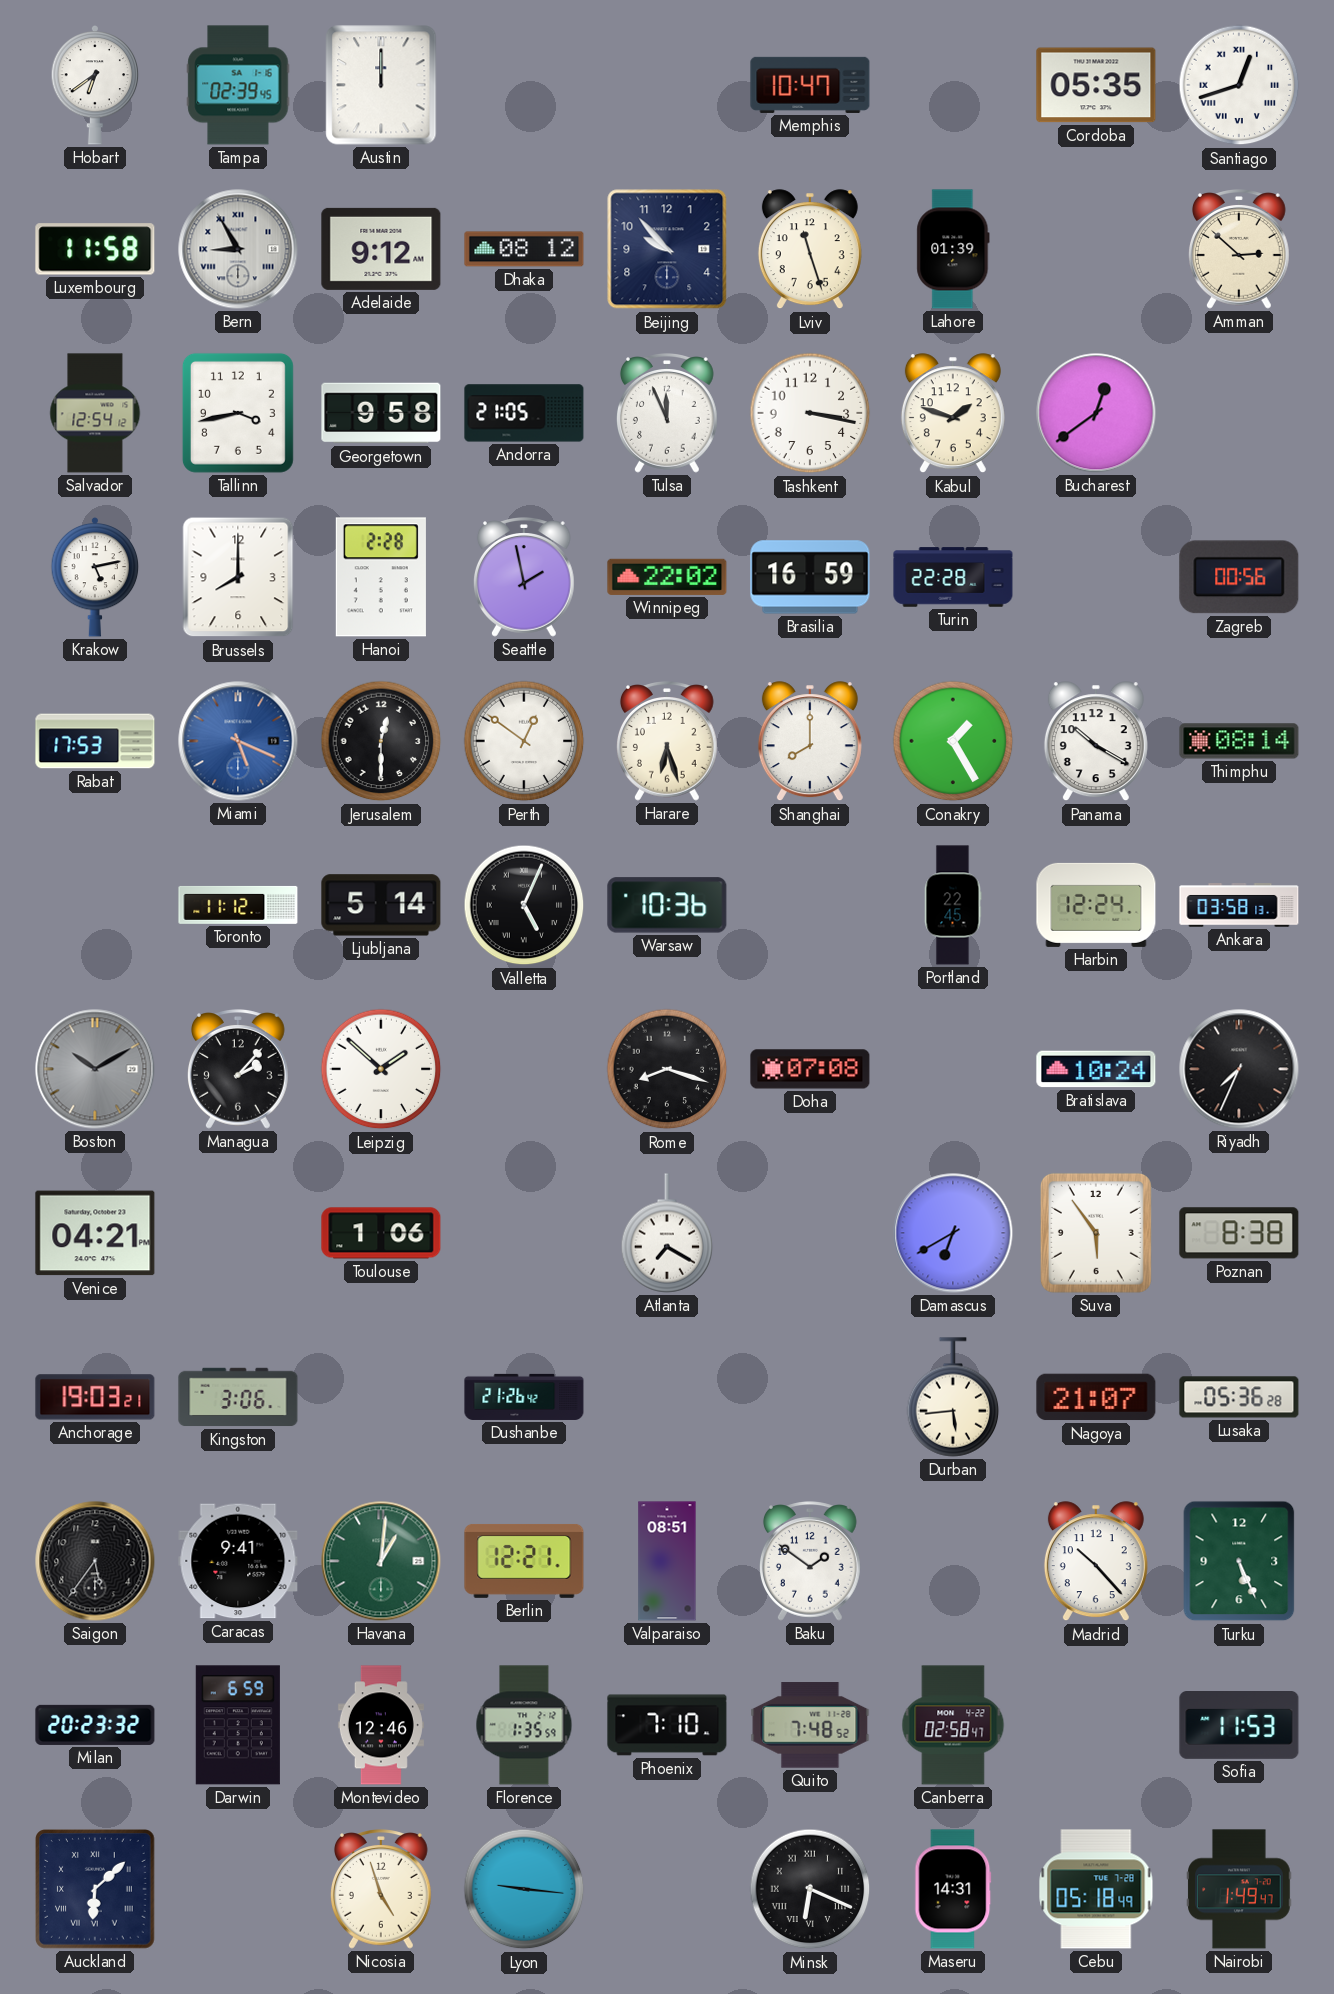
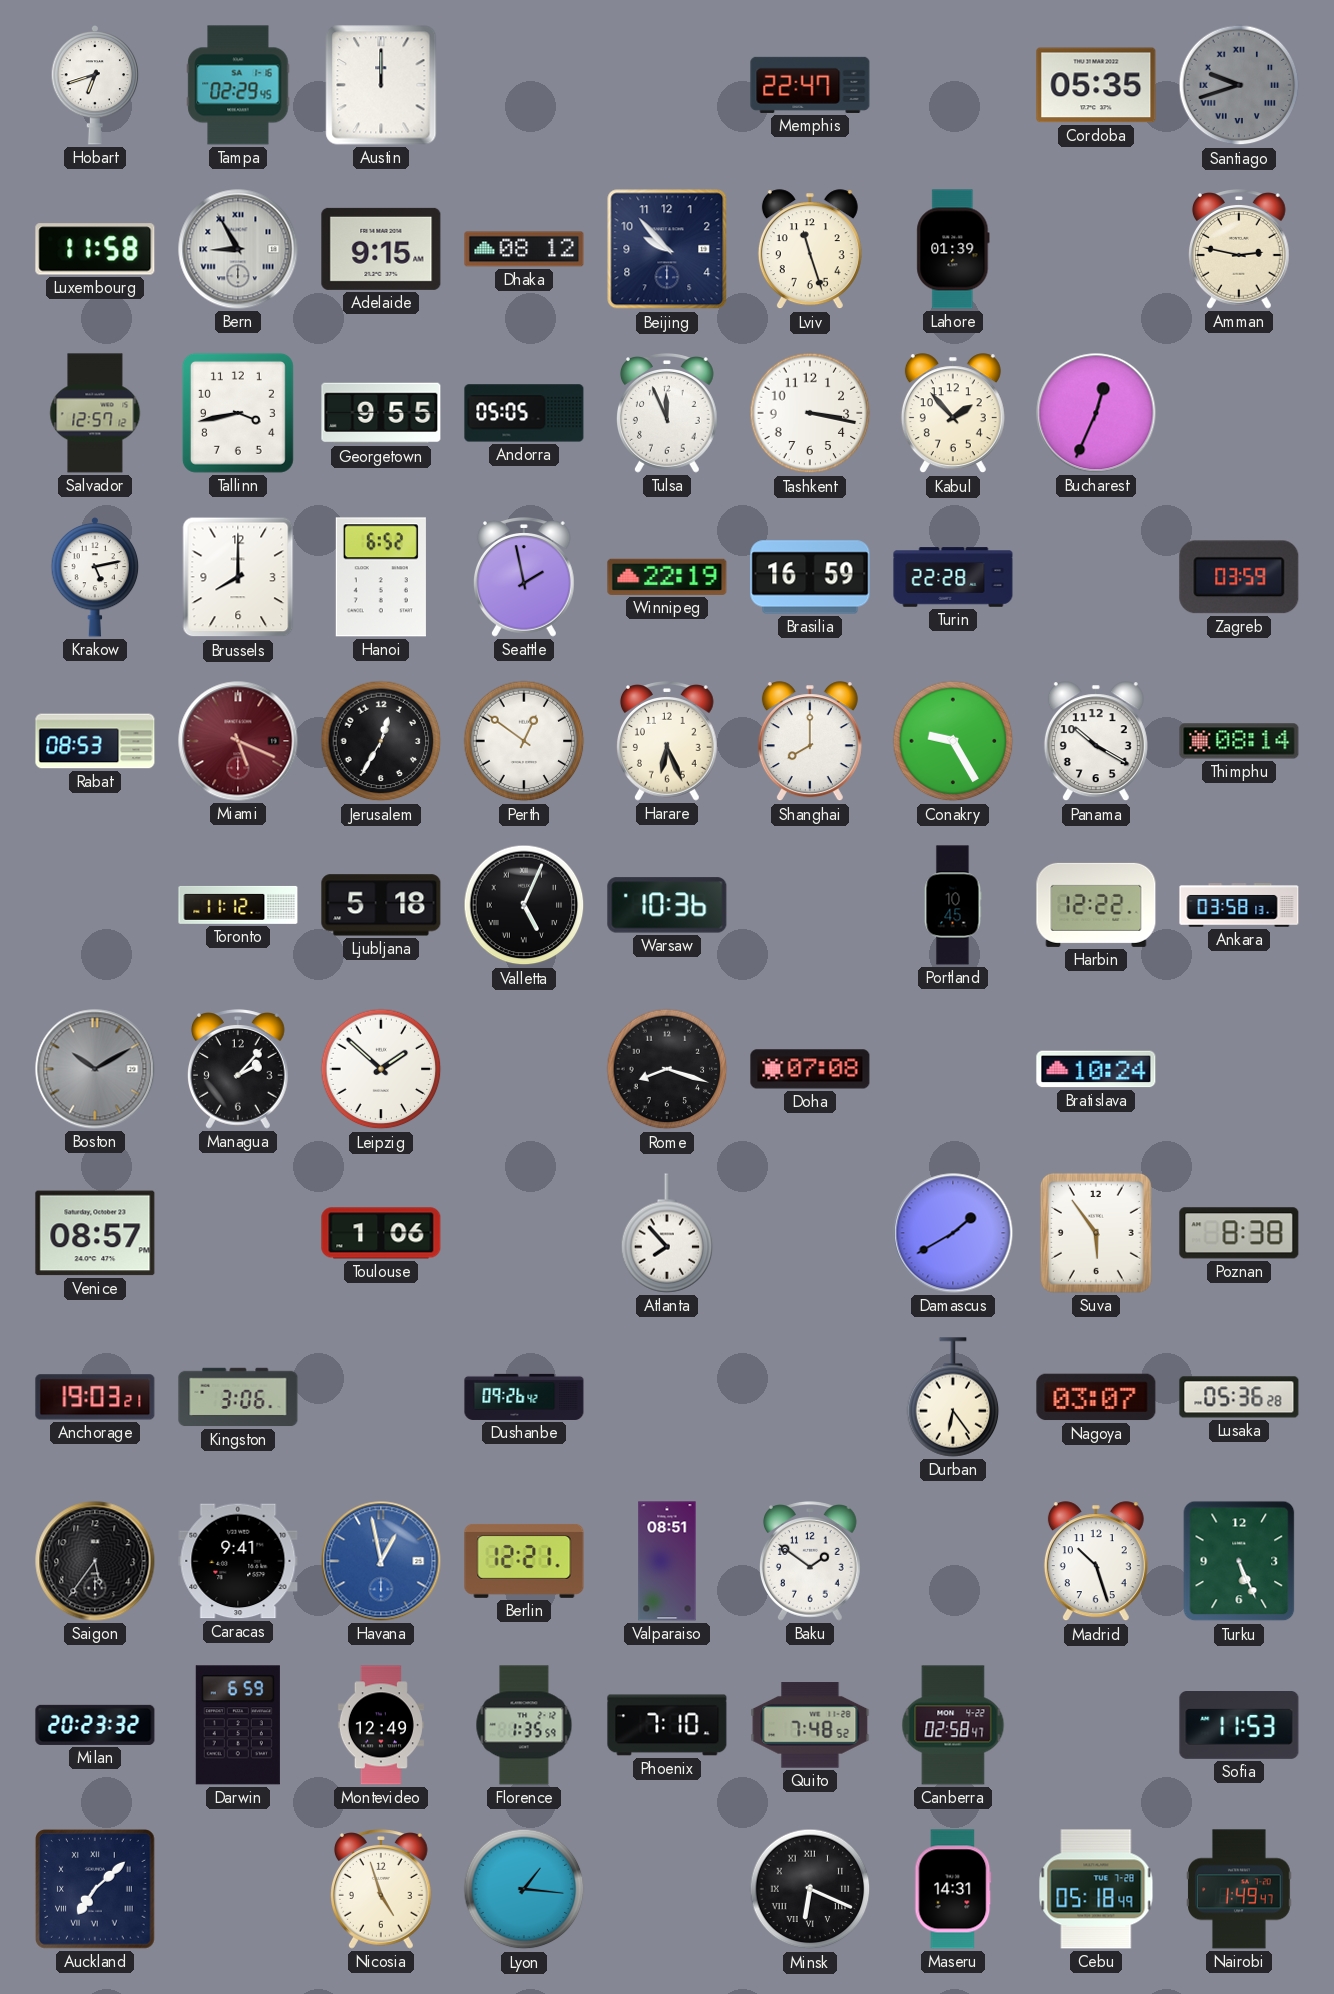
Hobart: 6:39 -> 6:42 (95, 85)
Tampa: 02:39 -> 02:29 (238, 85)
Memphis: 10:47 -> 22:47 (810, 85)
Santiago: 12:42 -> 9:42 (1239, 85)
Santiago dial: white -> grey (1239, 85)
Adelaide: 9:12 -> 9:15 (381, 249)
Amman: 2:52 -> 2:47 (1239, 249)
Salvador: 12:54 -> 12:57 (95, 413)
Georgetown: 9:58 -> 9:55 (381, 413)
Andorra: 21:05 -> 05:05 (524, 413)
Kabul: 1:48 -> 1:53 (953, 414)
Bucharest: 12:39 -> 12:34 (1096, 413)
Hanoi: 2:28 -> 6:52 (381, 577)
Winnipeg: 22:02 -> 22:19 (667, 577)
Zagreb: 00:56 -> 03:59 (1239, 577)
Rabat: 17:53 -> 08:53 (95, 741)
Miami dial: blue -> burgundy (238, 741)
Jerusalem: 12:30 -> 12:35 (381, 741)
Harare: 6:27 -> 6:26 (667, 741)
Conakry: 1:25 -> 9:25 (953, 741)
Ljubljana: 5:14 -> 5:18 (381, 905)
Portland: 22:45 -> 10:45 (953, 905)
Harbin: 12:24 -> 12:22 (1096, 905)
Riyadh: 7:34 -> none (1239, 1069)
Venice: 04:21 -> 08:57 (95, 1233)
Atlanta: 7:20 -> 7:53 (667, 1233)
Damascus: 6:40 -> 1:40 (953, 1233)
Dushanbe: 21:26 -> 09:26 (524, 1397)
Durban: 5:44 -> 6:24 (953, 1397)
Nagoya: 21:07 -> 03:07 (1096, 1397)
Havana: 1:01 -> 12:58 (381, 1561)
Havana dial: green -> blue (381, 1561)
Madrid: 10:23 -> 10:27 (1096, 1562)
Montevideo: 12:46 -> 12:49 (381, 1725)
Auckland: 6:08 -> 7:08 (96, 1890)
Lyon: 9:16 -> 1:16 (524, 1889)
